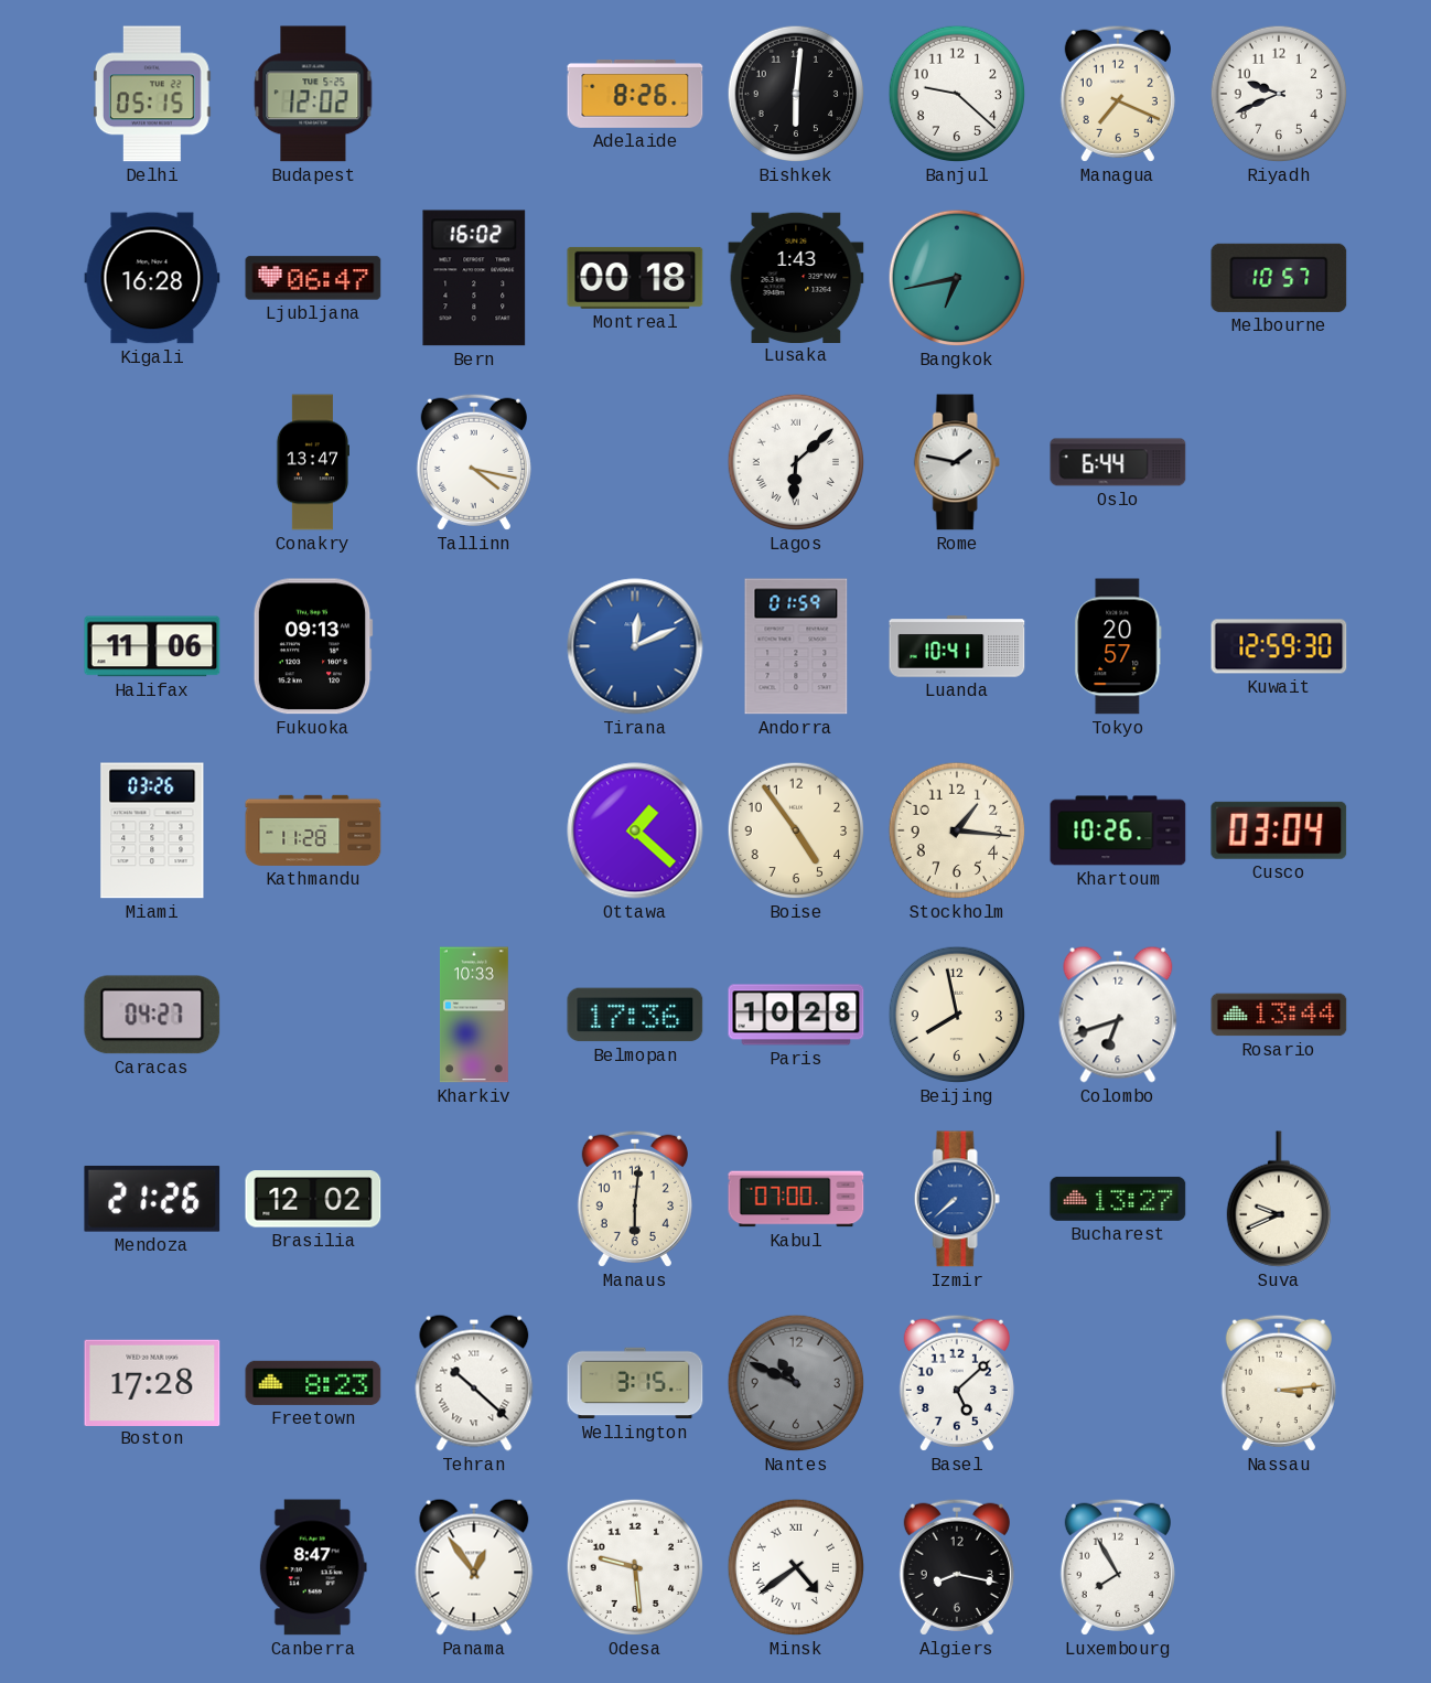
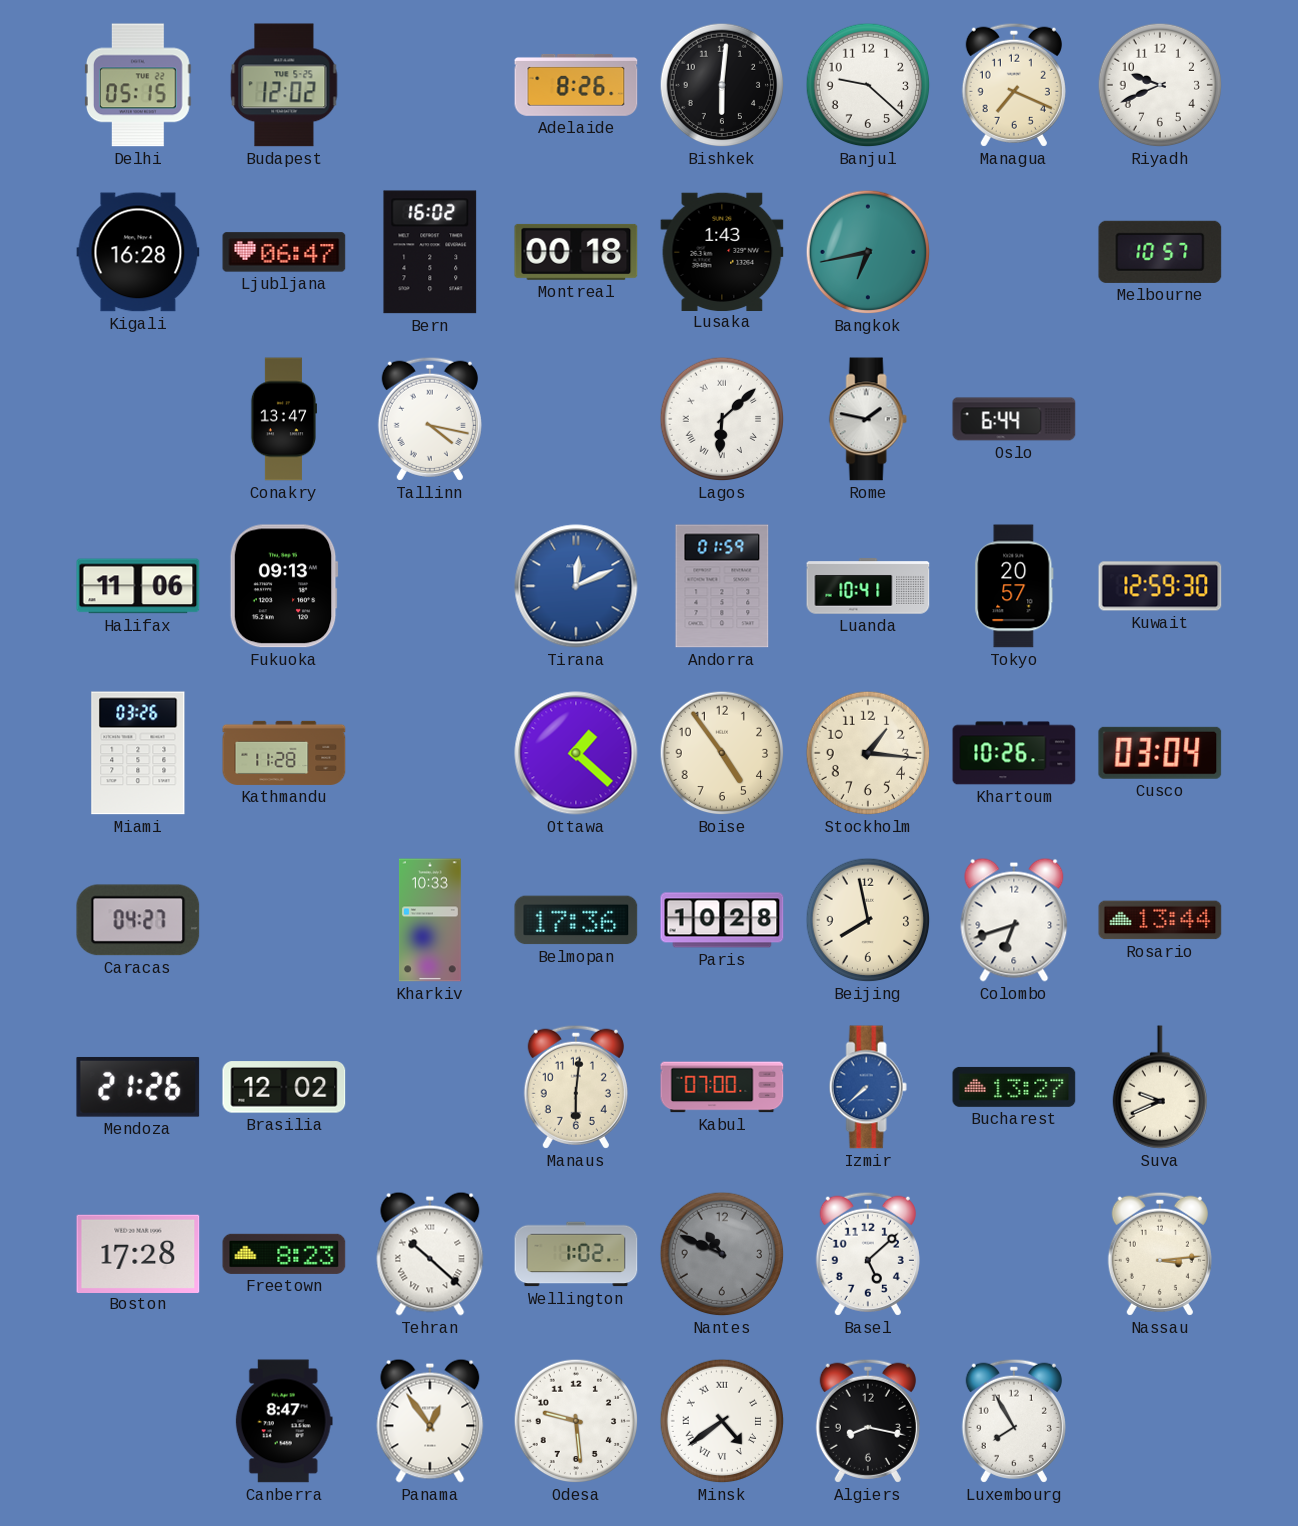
Wellington: 3:15 -> 1:02 (576, 1254)
